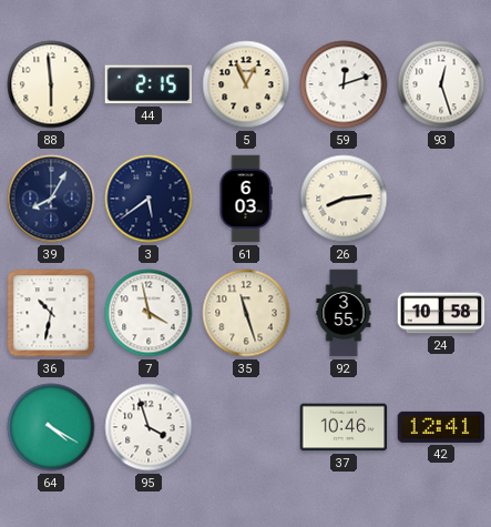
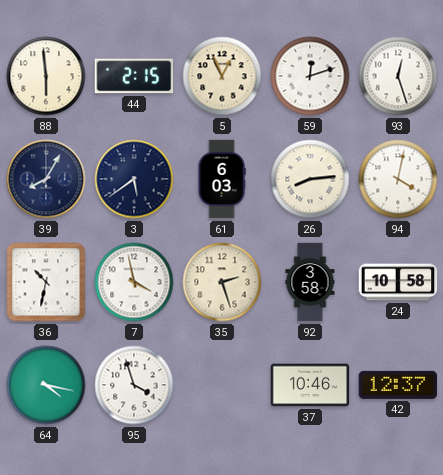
94: none -> 4:02 (398, 179)
35: 11:27 -> 2:27 (222, 282)
92: 3:55 -> 3:58 (310, 282)
64: 4:20 -> 4:17 (46, 385)
42: 12:41 -> 12:37 (398, 385)
